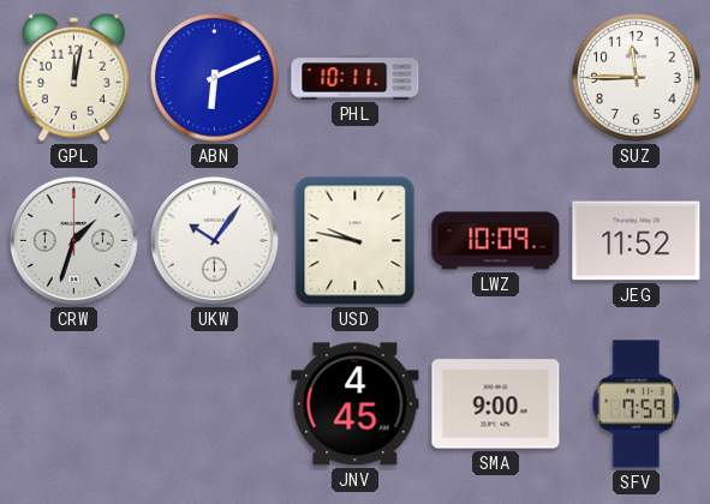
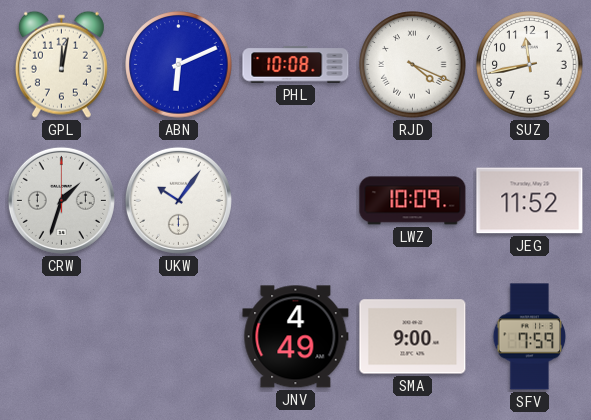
PHL: 10:11 -> 10:08 (296, 65)
RJD: none -> 4:19 (413, 65)
SUZ: 11:45 -> 11:43 (530, 65)
USD: 9:47 -> none (356, 241)
JNV: 4:45 -> 4:49 (296, 337)
